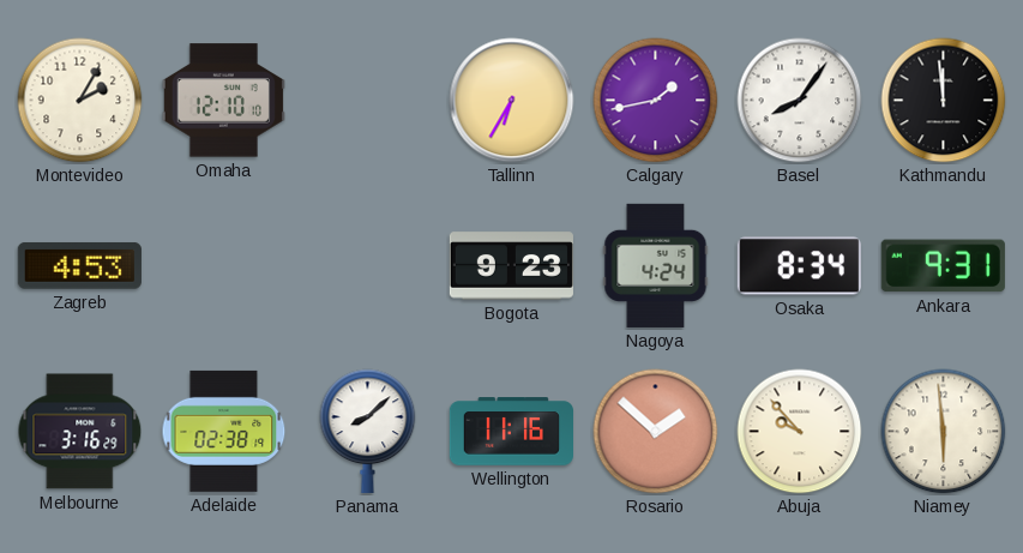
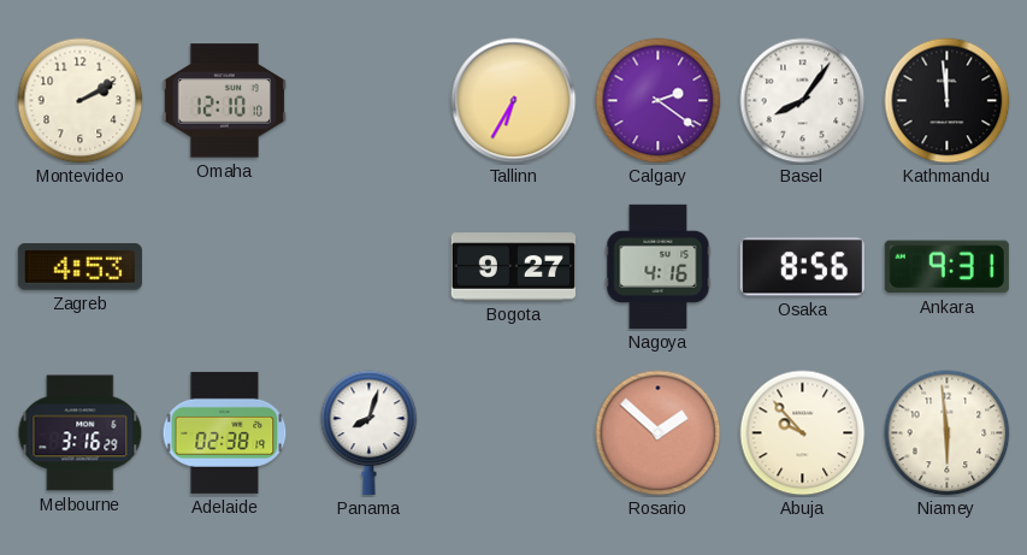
Montevideo: 2:05 -> 2:10 (81, 101)
Calgary: 1:43 -> 2:21 (659, 101)
Bogota: 9:23 -> 9:27 (513, 267)
Nagoya: 4:24 -> 4:16 (659, 266)
Osaka: 8:34 -> 8:56 (802, 267)
Panama: 8:08 -> 8:03 (370, 432)
Wellington: 11:16 -> none (511, 432)
